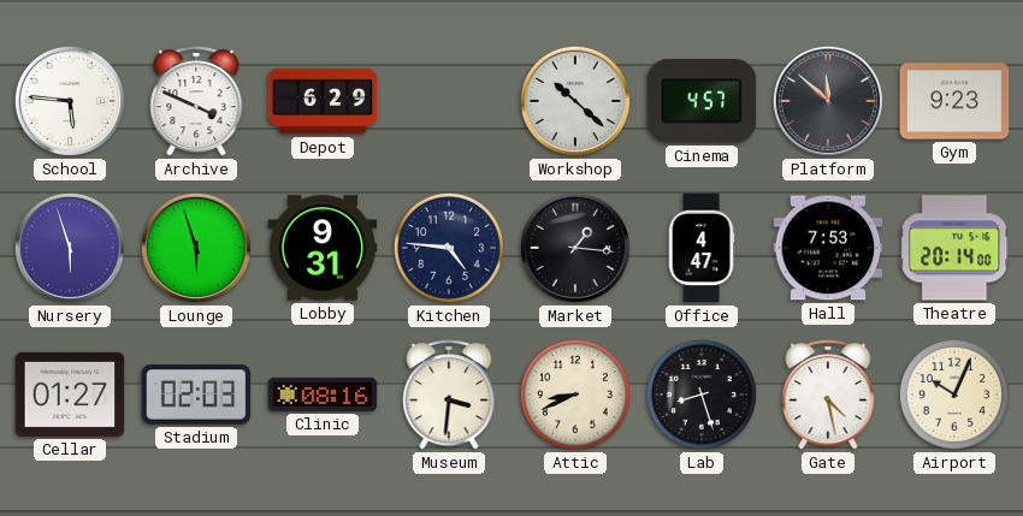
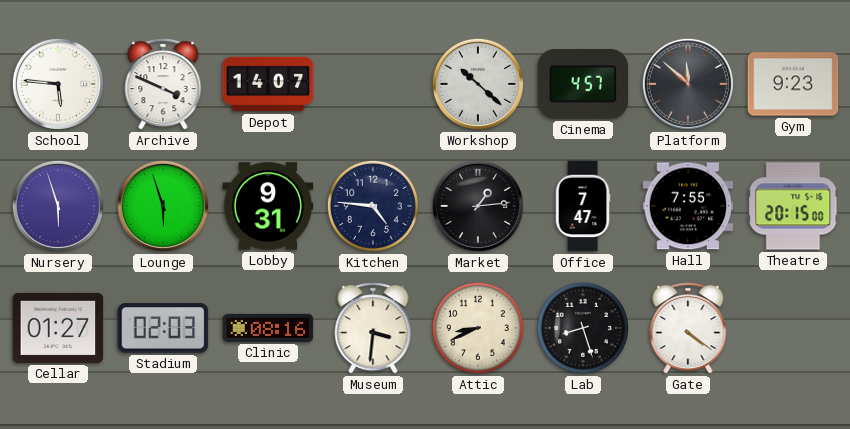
Depot: 6:29 -> 14:07 (268, 84)
Market: 1:16 -> 1:14 (478, 206)
Office: 4:47 -> 7:47 (583, 206)
Hall: 7:53 -> 7:55 (688, 206)
Theatre: 20:14 -> 20:15 (793, 206)
Gate: 4:28 -> 4:21 (688, 328)
Airport: 10:04 -> none (954, 395)
